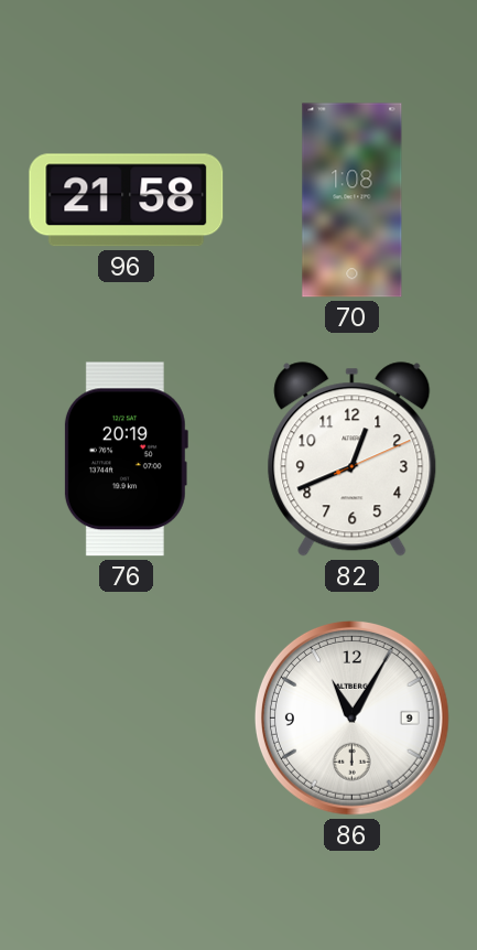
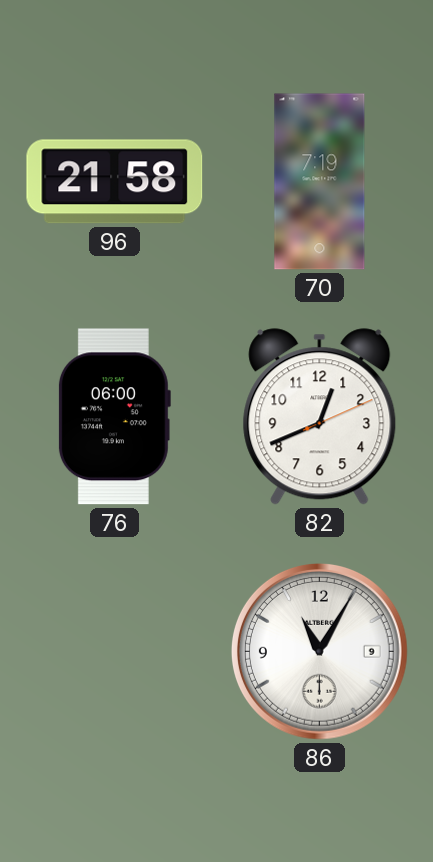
70: 1:08 -> 7:19 (320, 182)
76: 20:19 -> 06:00 (114, 417)
